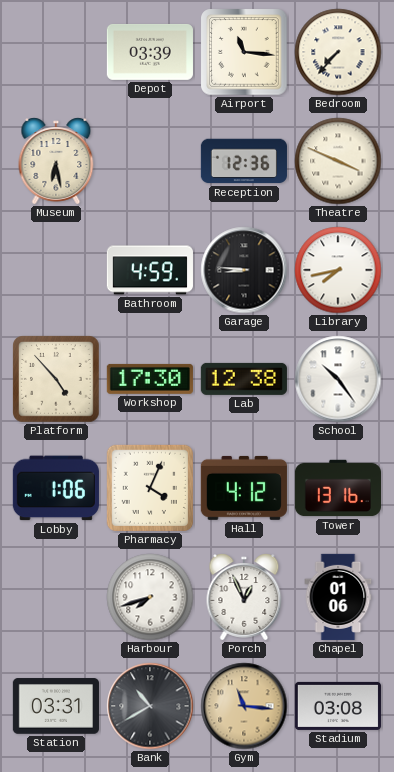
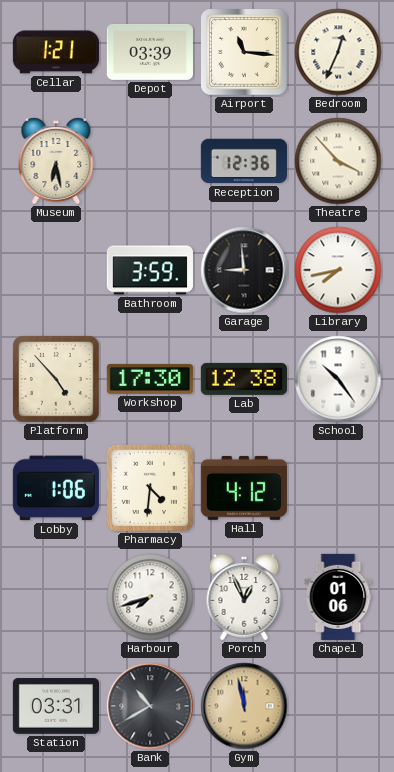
Cellar: none -> 1:21 (56, 52)
Bedroom: 7:37 -> 12:34 (338, 52)
Theatre: 3:49 -> 3:53 (338, 161)
Bathroom: 4:59 -> 3:59 (150, 270)
Garage: 8:46 -> 8:59 (244, 270)
Pharmacy: 4:04 -> 4:31 (150, 488)
Tower: 13:16 -> none (337, 488)
Gym: 11:16 -> 11:58 (244, 706)
Stadium: 03:08 -> none (338, 706)
